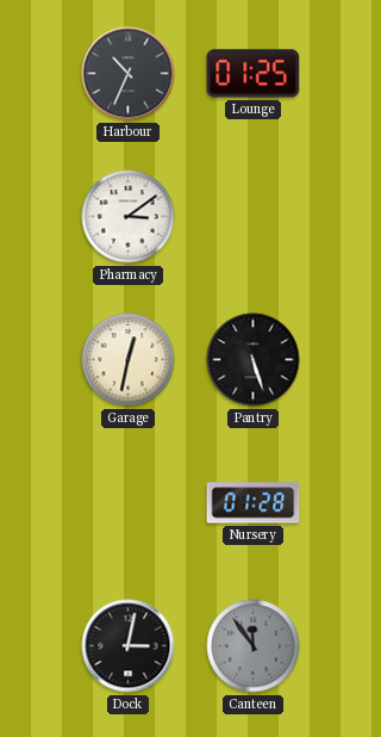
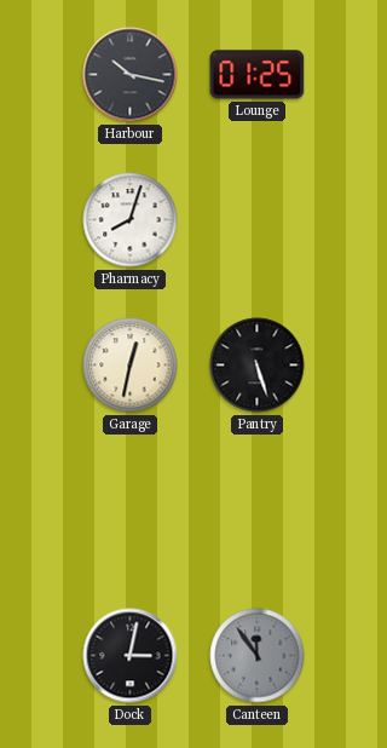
Harbour: 10:34 -> 10:17 (131, 75)
Pharmacy: 3:09 -> 8:03 (131, 220)
Nursery: 01:28 -> none (254, 503)
